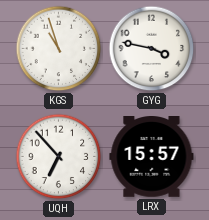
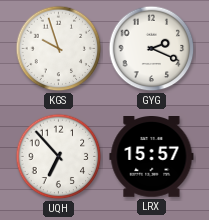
KGS: 10:57 -> 9:57 (59, 49)
GYG: 3:47 -> 2:19 (152, 49)
